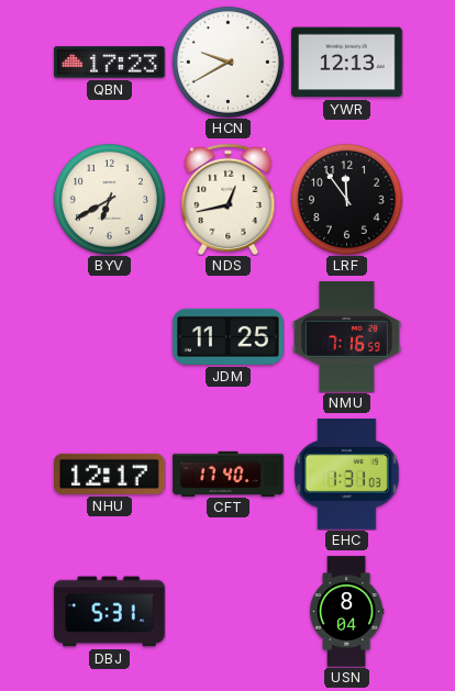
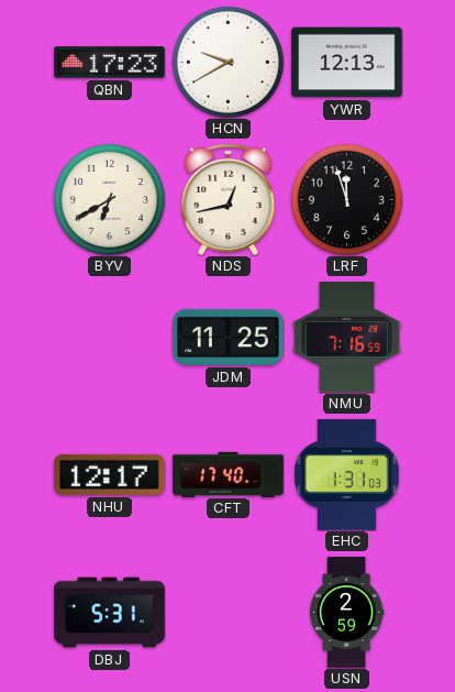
LRF: 11:54 -> 11:57 (346, 199)
USN: 8:04 -> 2:59 (346, 613)
